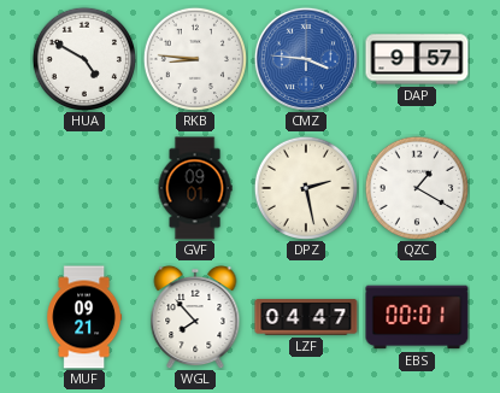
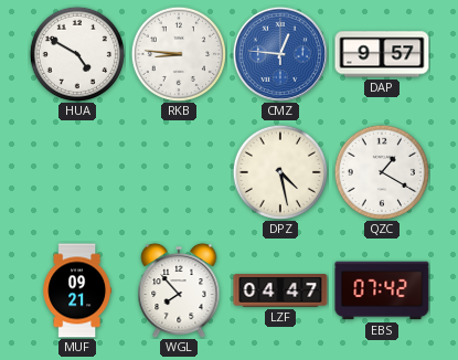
CMZ: 3:46 -> 12:46 (280, 54)
GVF: 09:01 -> none (195, 188)
DPZ: 2:28 -> 4:28 (279, 171)
EBS: 00:01 -> 07:42 (382, 290)
